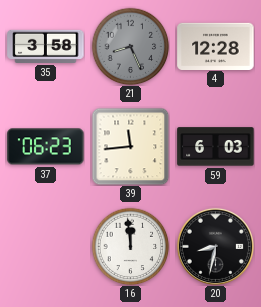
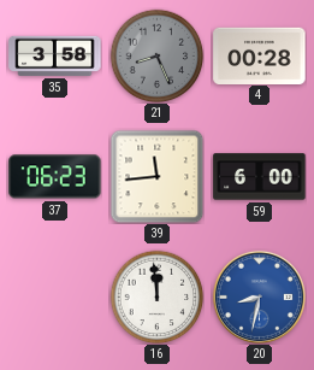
4: 12:28 -> 00:28 (260, 55)
59: 6:03 -> 6:00 (260, 177)
20 dial: black -> blue (259, 296)
